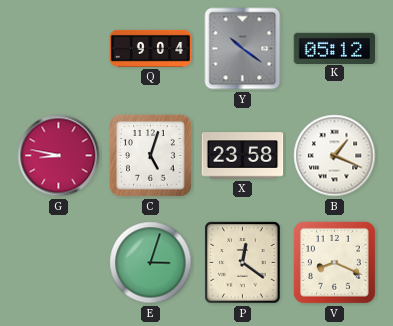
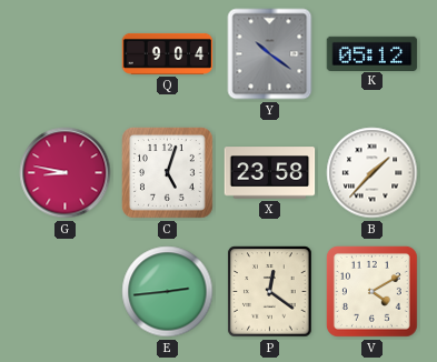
B: 1:19 -> 1:37 (373, 173)
E: 3:03 -> 2:44 (168, 292)
V: 8:19 -> 4:10 (373, 291)
